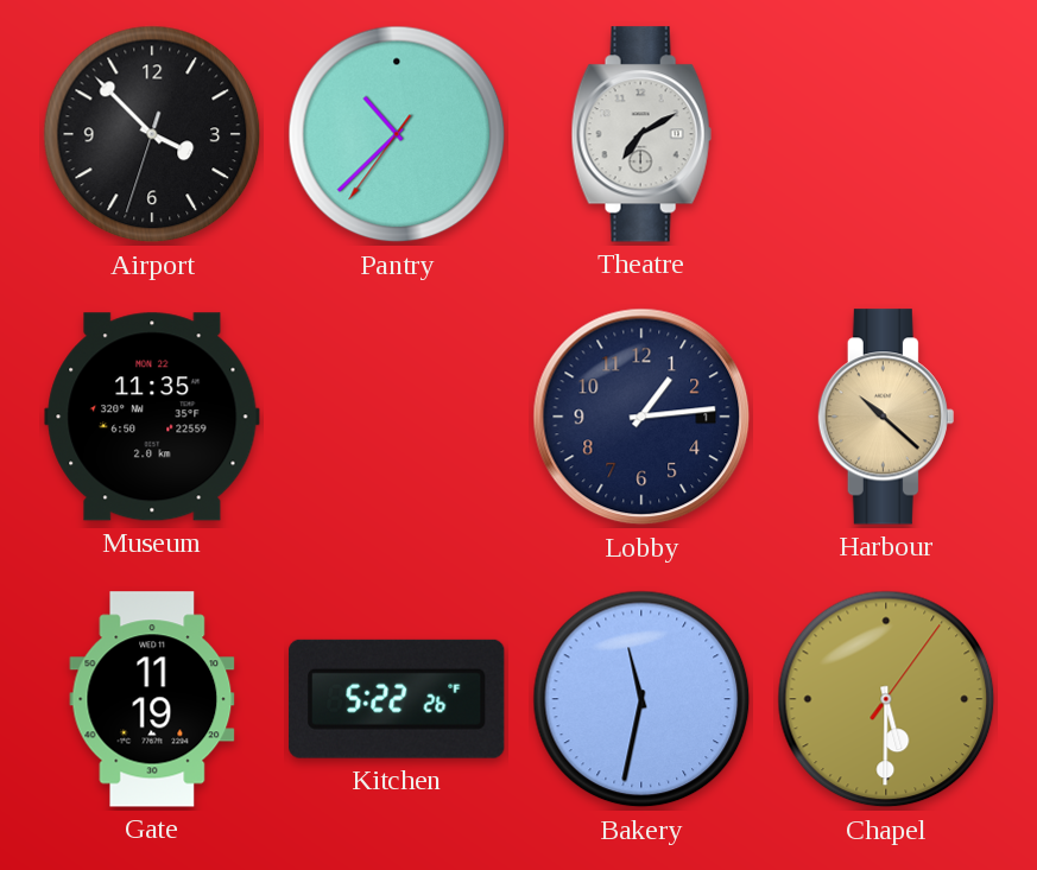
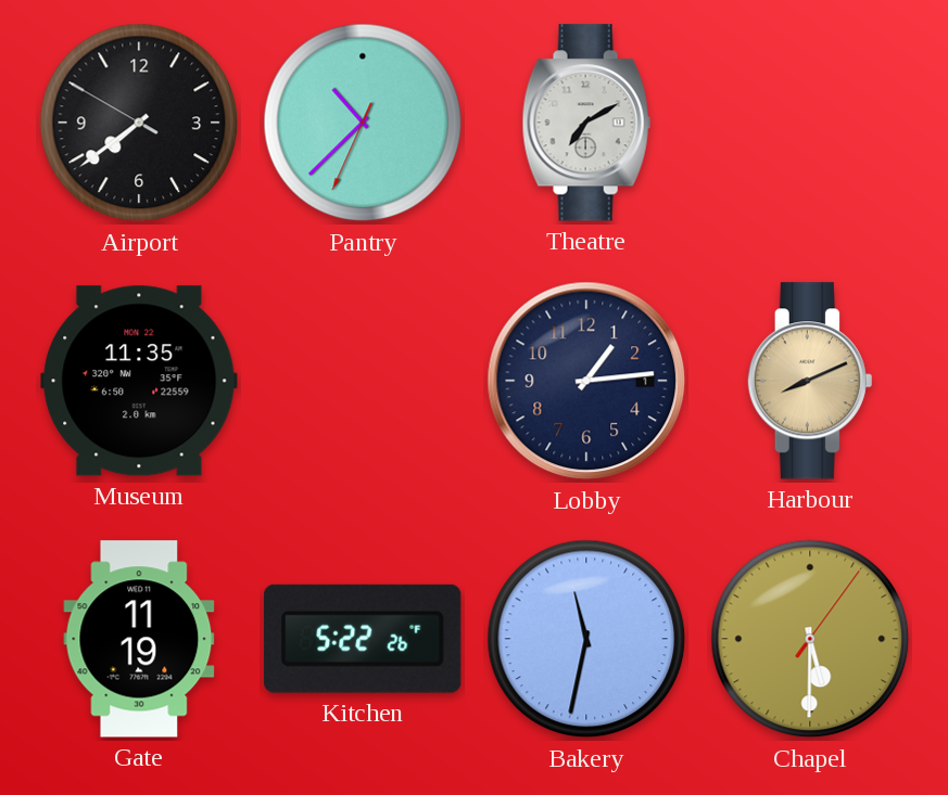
Airport: 3:52 -> 7:38 (139, 123)
Pantry: 10:37:36 -> 10:37:34 (363, 123)
Harbour: 10:22 -> 8:11 (810, 381)
